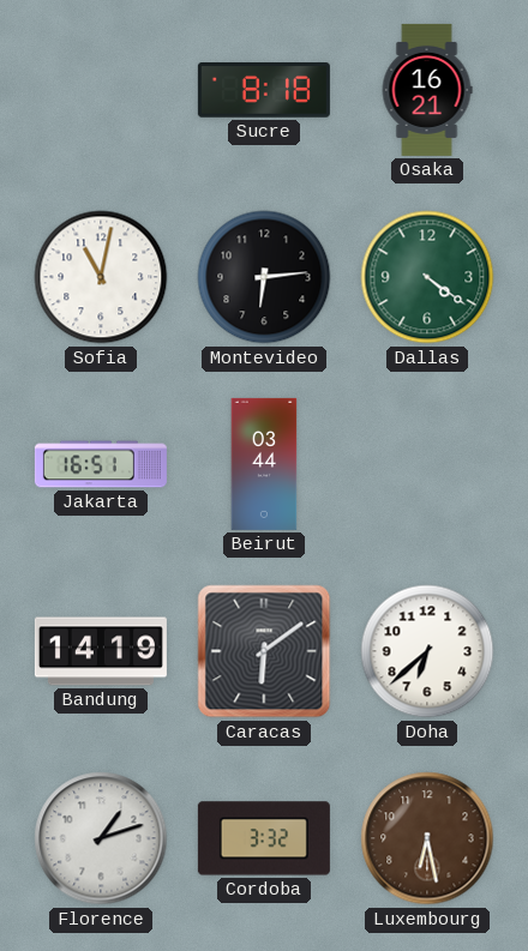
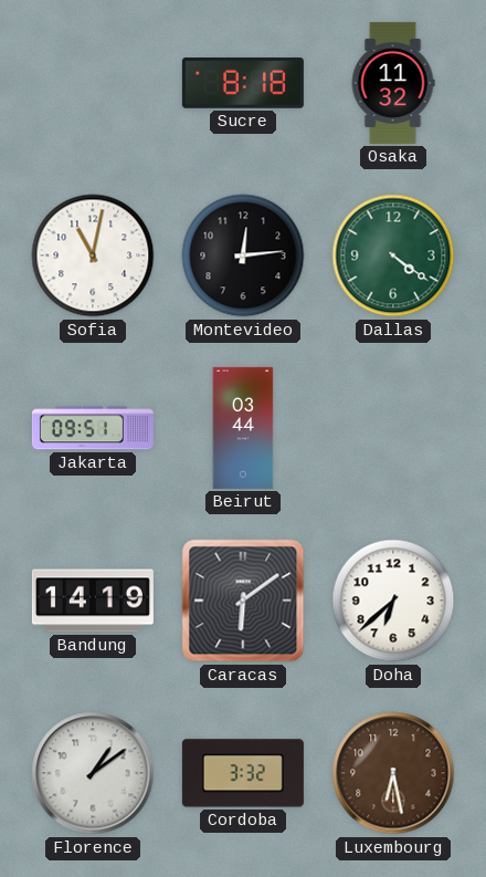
Osaka: 16:21 -> 11:32 (393, 83)
Montevideo: 6:14 -> 12:14 (243, 255)
Jakarta: 16:51 -> 09:51 (93, 428)
Florence: 1:12 -> 1:09 (93, 773)
